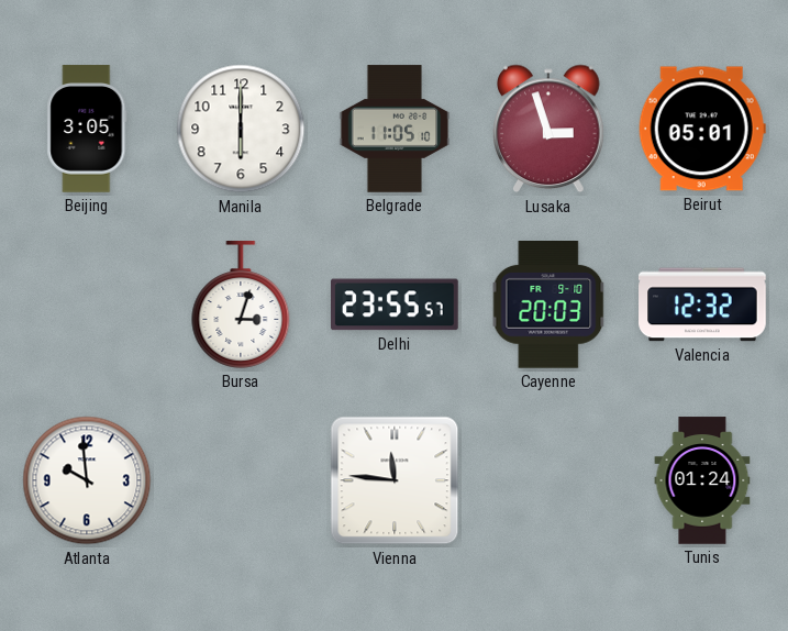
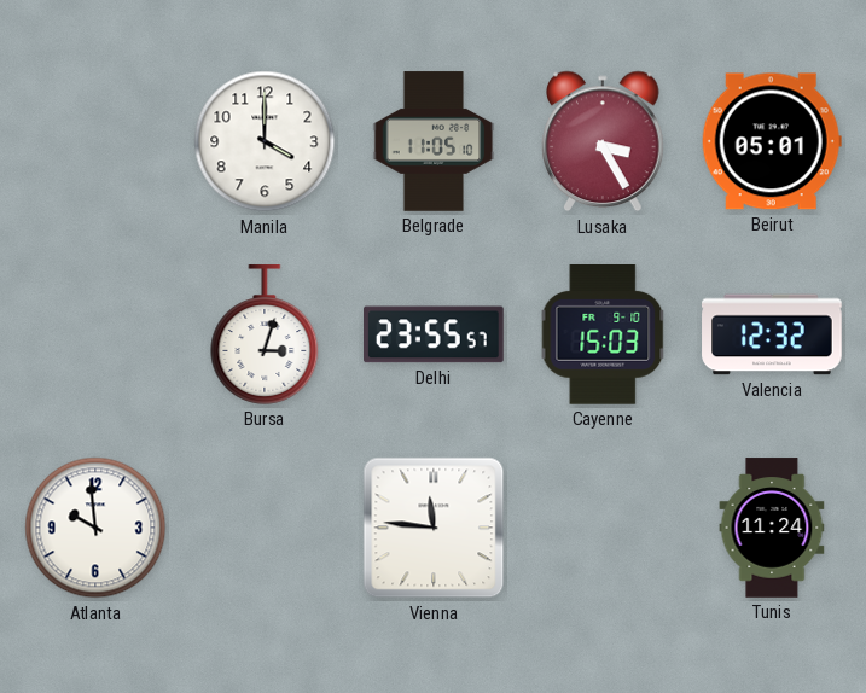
Beijing: 3:05 -> none (87, 129)
Manila: 6:00 -> 4:00 (265, 141)
Lusaka: 2:57 -> 3:25 (603, 141)
Cayenne: 20:03 -> 15:03 (603, 336)
Tunis: 01:24 -> 11:24 (772, 528)
